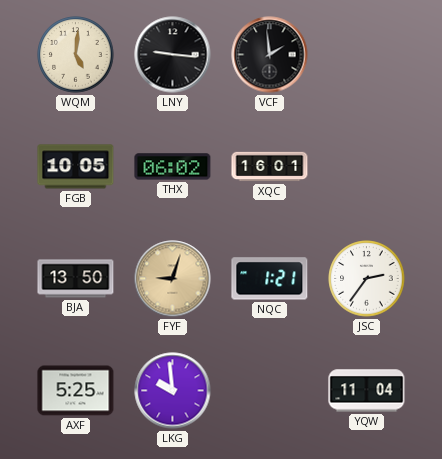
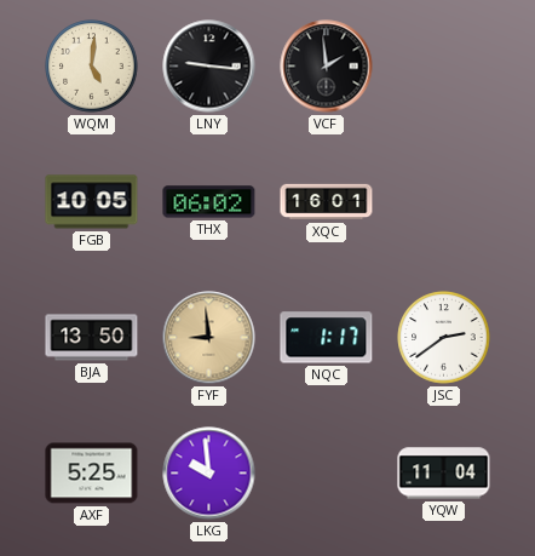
FYF: 9:03 -> 8:59 (209, 338)
NQC: 1:21 -> 1:17 (327, 338)
JSC: 2:36 -> 2:39 (444, 338)
